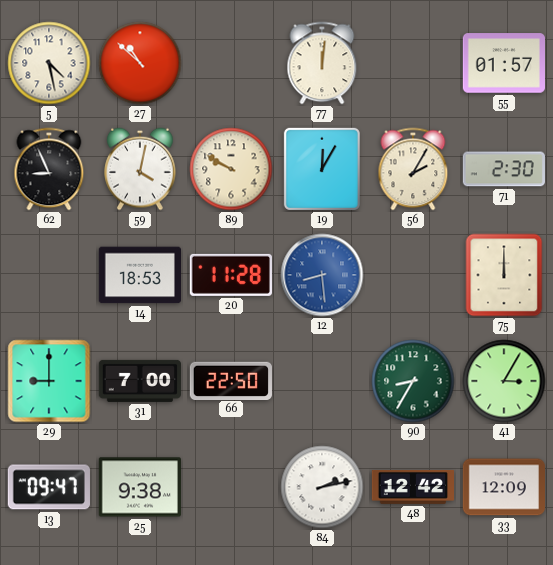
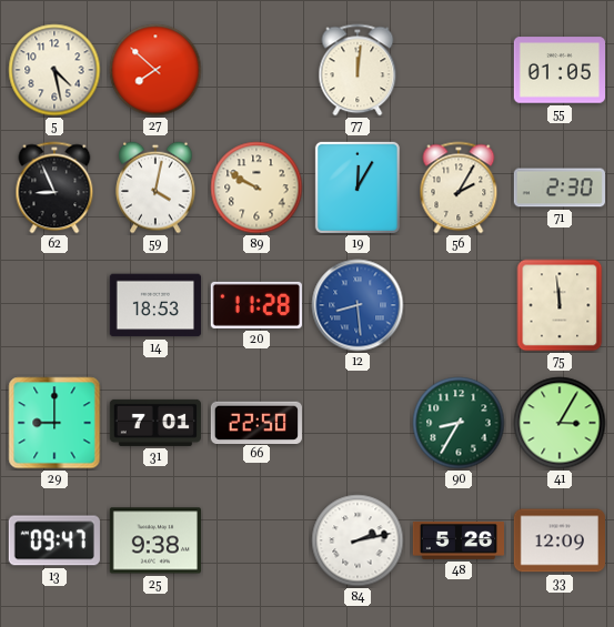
27: 10:52 -> 7:52 (155, 70)
55: 01:57 -> 01:05 (558, 70)
75: 12:00 -> 11:59 (560, 305)
31: 7:00 -> 7:01 (155, 423)
48: 12:42 -> 5:26 (457, 540)
